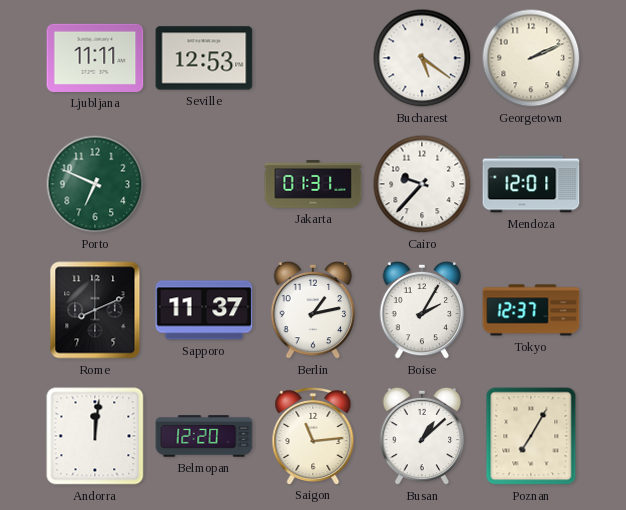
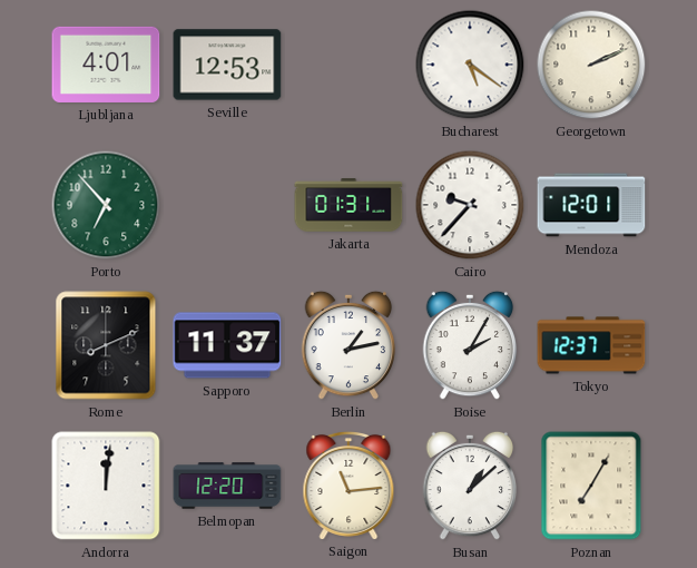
Ljubljana: 11:11 -> 4:01 (106, 65)
Porto: 6:49 -> 6:53 (106, 205)
